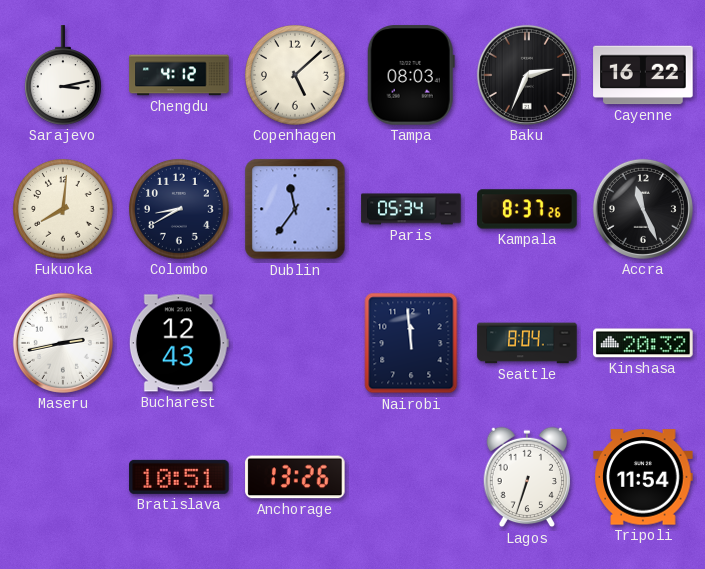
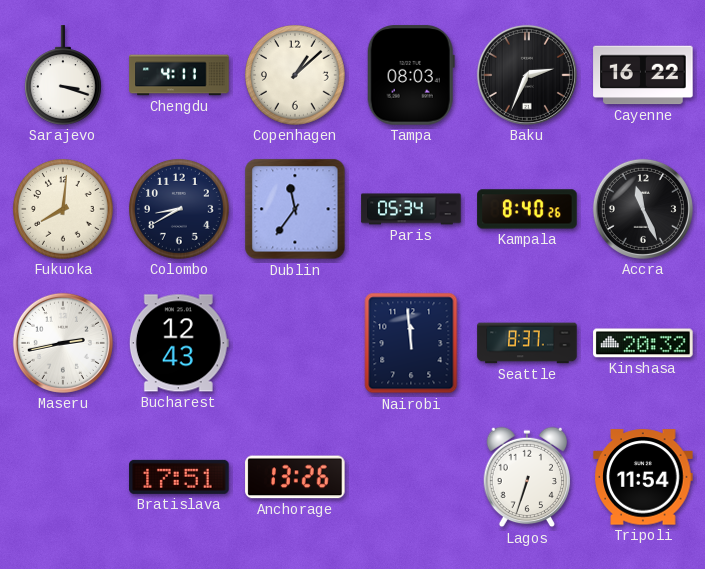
Sarajevo: 3:13 -> 3:18 (63, 75)
Chengdu: 4:12 -> 4:11 (179, 75)
Copenhagen: 5:08 -> 1:08 (295, 75)
Kampala: 8:37 -> 8:40 (527, 209)
Seattle: 8:04 -> 8:37 (527, 343)
Bratislava: 10:51 -> 17:51 (179, 477)
